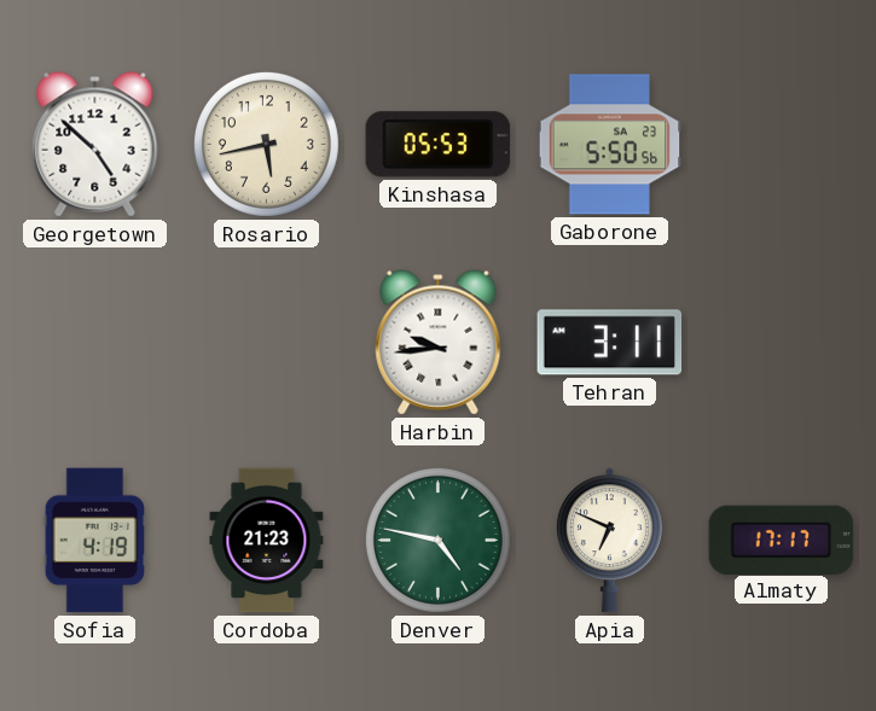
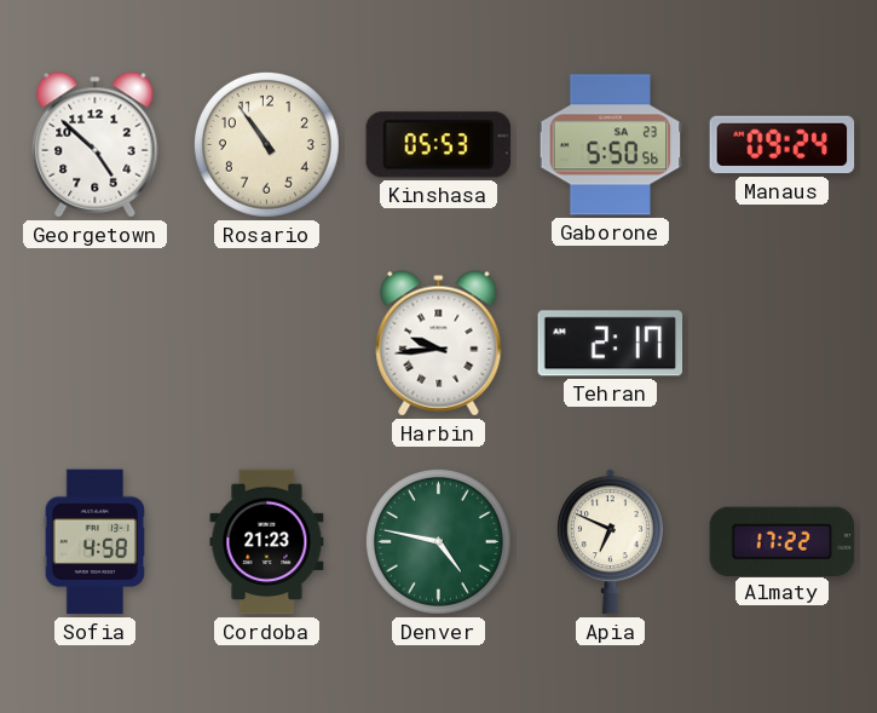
Rosario: 5:43 -> 10:54 (266, 144)
Manaus: none -> 09:24 (783, 145)
Tehran: 3:11 -> 2:17 (611, 344)
Sofia: 4:19 -> 4:58 (94, 542)
Almaty: 17:17 -> 17:22 (783, 541)
